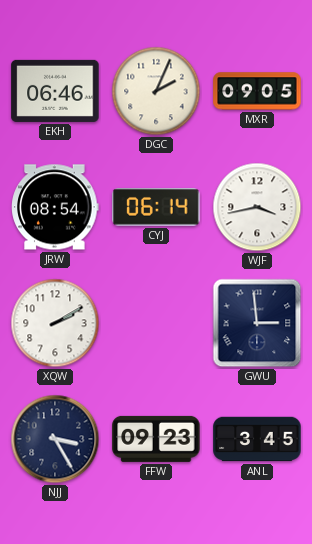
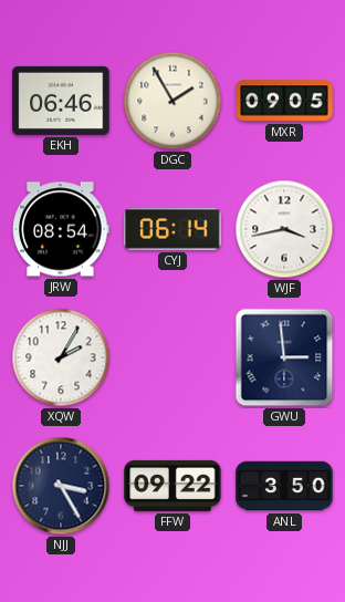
DGC: 2:04 -> 1:55 (172, 101)
XQW: 2:10 -> 2:05 (61, 357)
FFW: 09:23 -> 09:22 (172, 486)
ANL: 3:45 -> 3:50 (284, 486)
